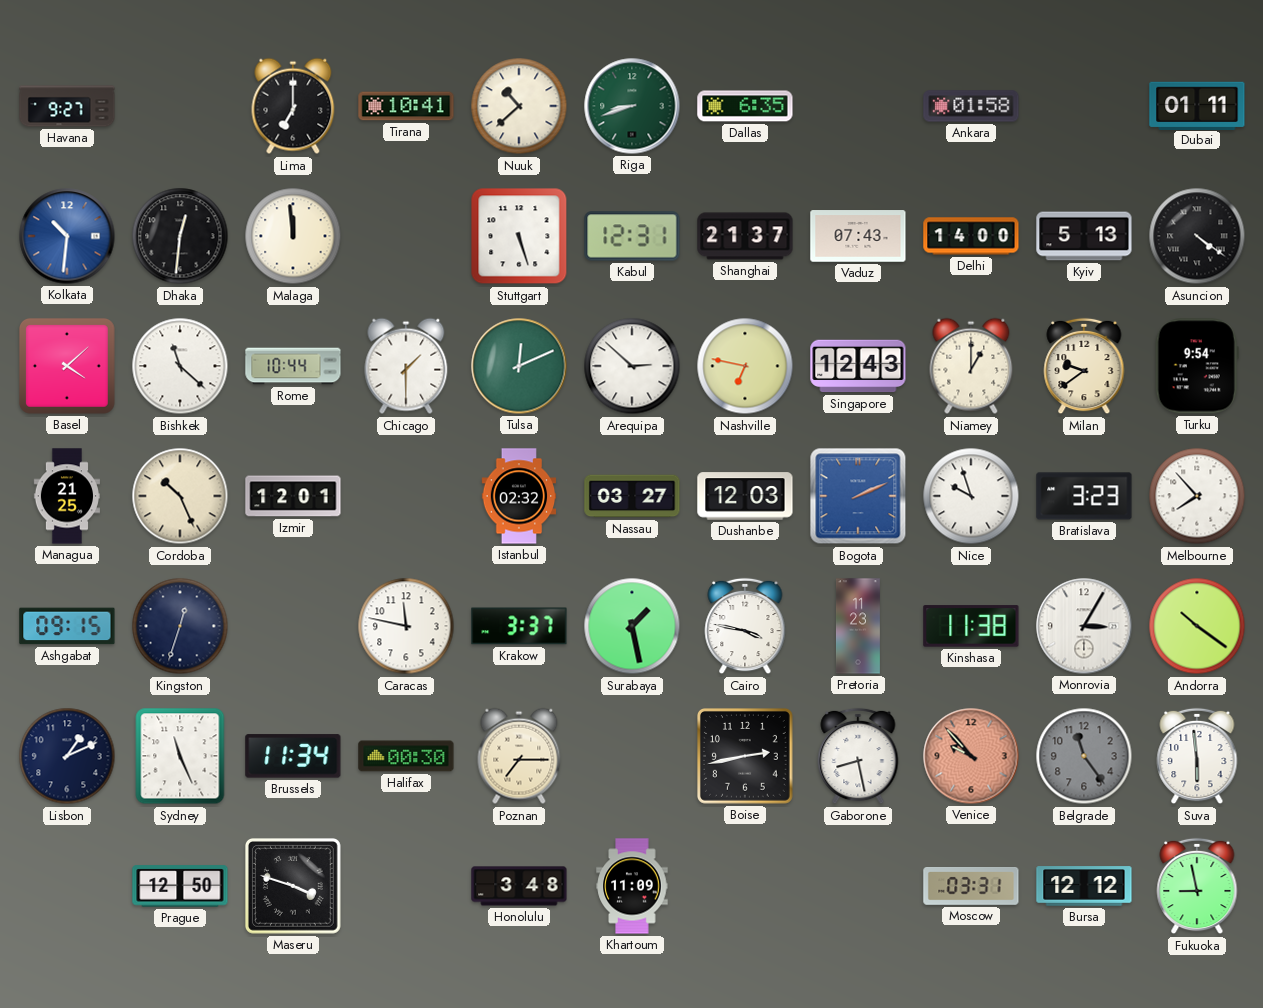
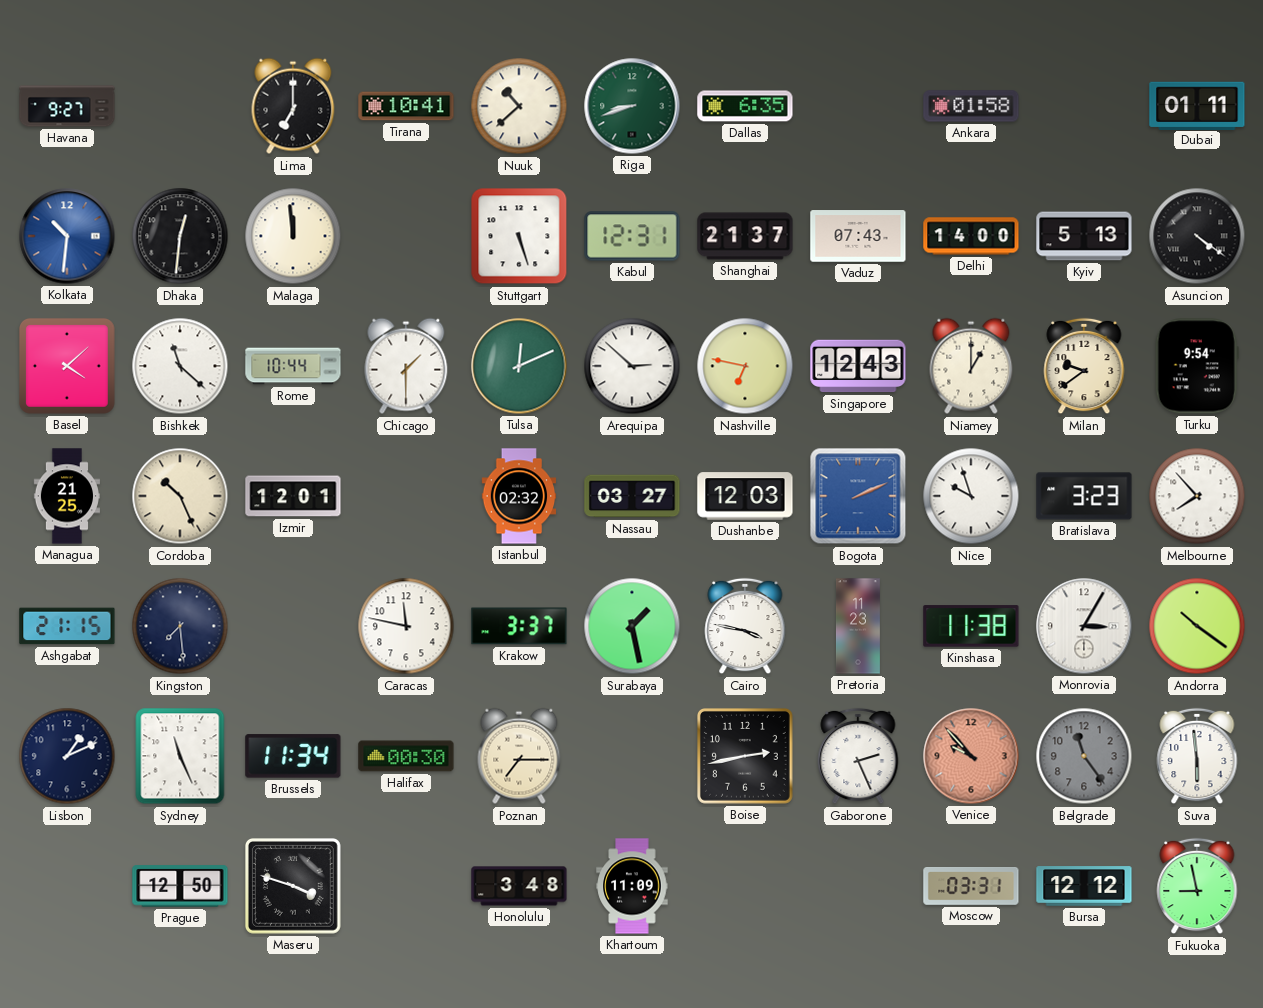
Ashgabat: 09:15 -> 21:15 (67, 626)
Kingston: 12:33 -> 7:29 (180, 626)
Gaborone: 8:28 -> 2:26 (858, 756)
